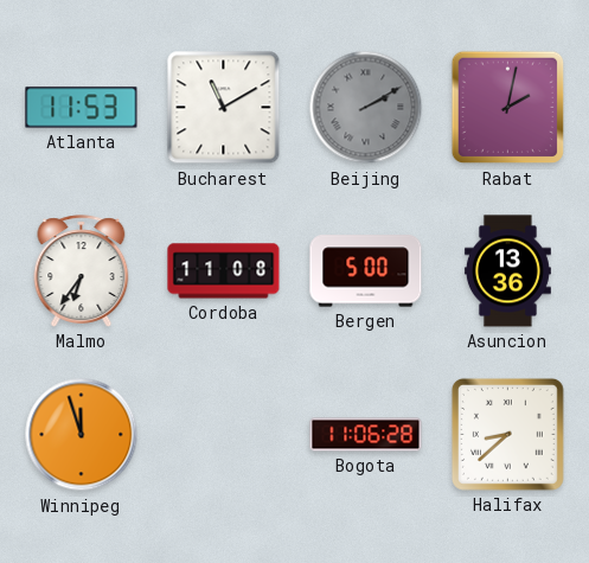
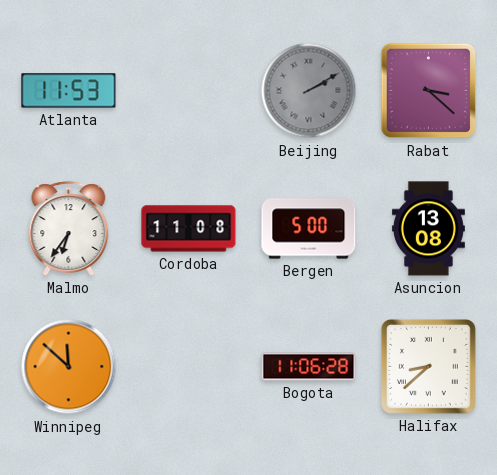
Bucharest: 11:10 -> none (224, 108)
Rabat: 2:02 -> 3:22 (429, 91)
Asuncion: 13:36 -> 13:08 (428, 229)
Winnipeg: 11:57 -> 11:52 (69, 367)
